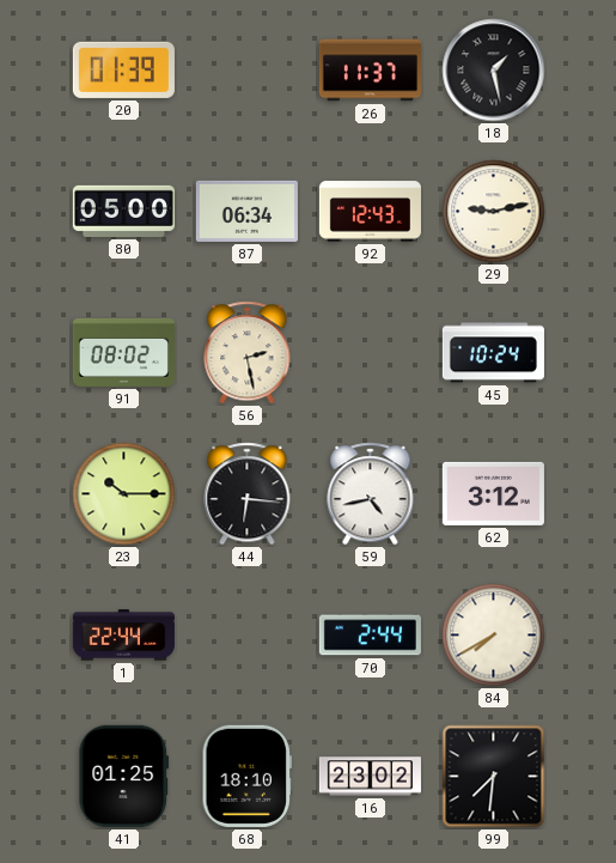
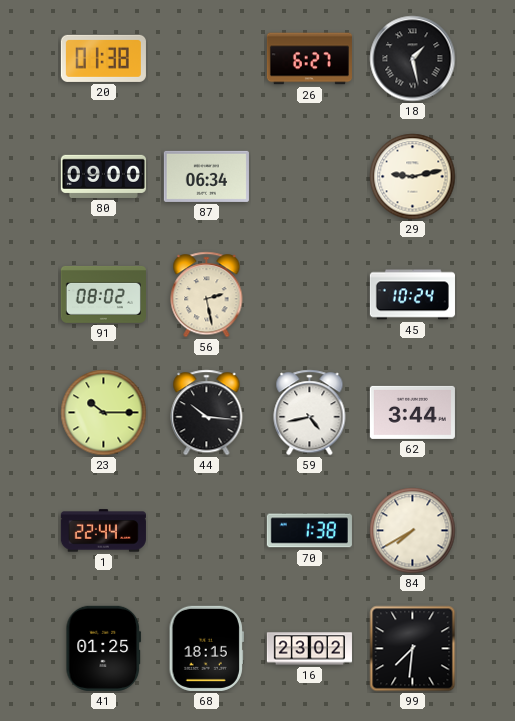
20: 01:39 -> 01:38 (103, 58)
26: 11:37 -> 6:27 (309, 59)
80: 05:00 -> 09:00 (103, 176)
92: 12:43 -> none (370, 212)
44: 6:16 -> 10:16 (207, 413)
62: 3:12 -> 3:44 (412, 412)
70: 2:44 -> 1:38 (309, 531)
68: 18:10 -> 18:15 (206, 648)
